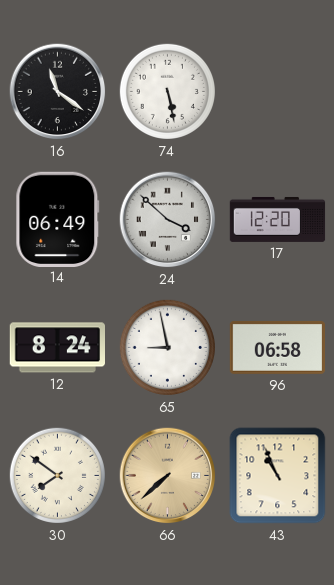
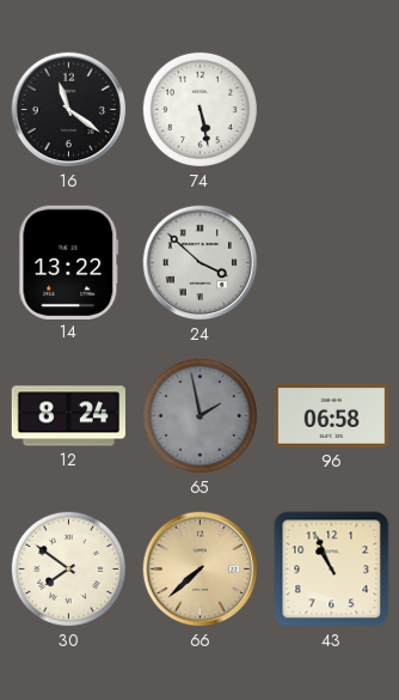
14: 06:49 -> 13:22 (69, 262)
17: 12:20 -> none (278, 219)
65: 8:58 -> 1:58 (199, 415)
65 dial: white -> grey (199, 415)
